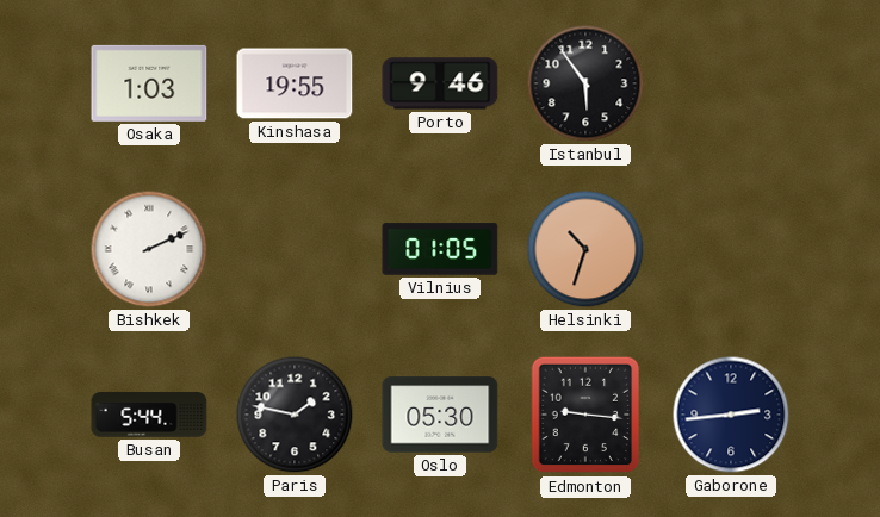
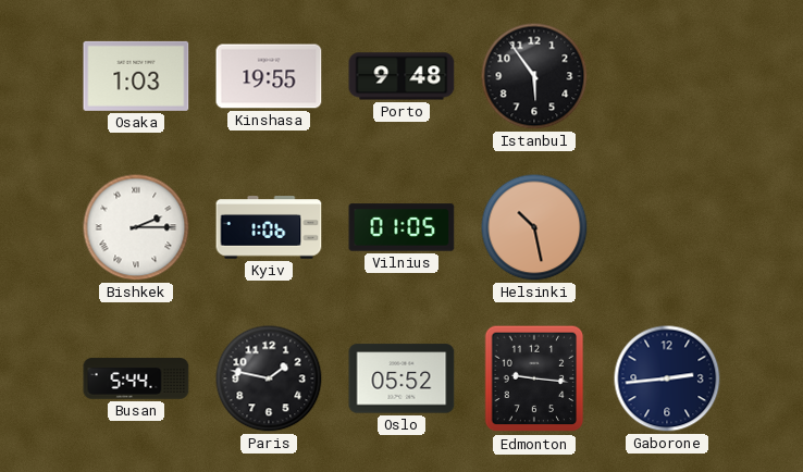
Porto: 9:46 -> 9:48 (401, 76)
Bishkek: 2:11 -> 2:15 (136, 227)
Kyiv: none -> 1:06 (269, 227)
Helsinki: 10:33 -> 10:28 (534, 227)
Oslo: 05:30 -> 05:52 (401, 378)
